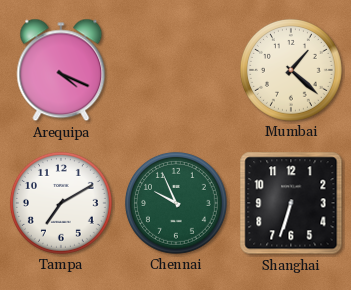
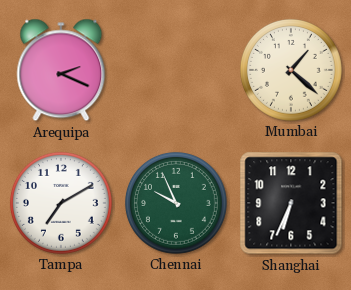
Arequipa: 4:19 -> 2:19 (61, 70)
Shanghai: 6:33 -> 6:34 (291, 203)
